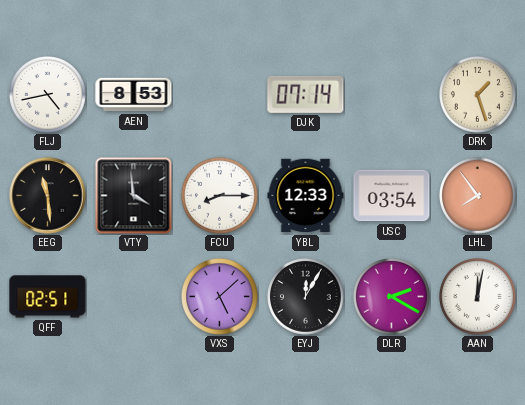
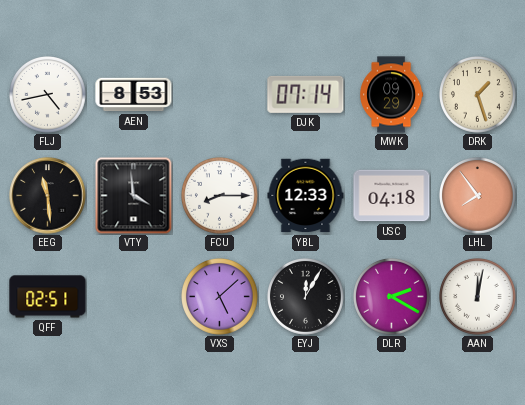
MWK: none -> 09:29 (392, 95)
USC: 03:54 -> 04:18 (392, 196)
